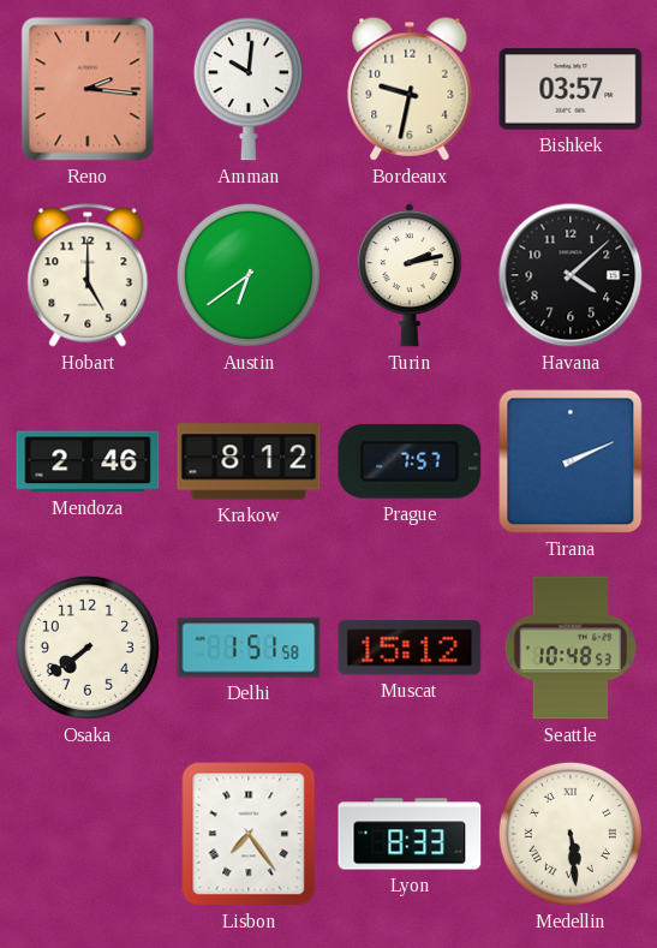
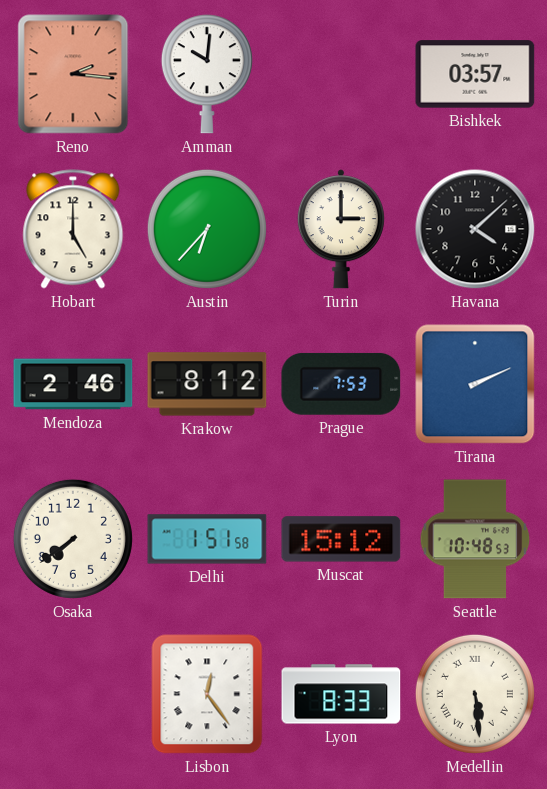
Bordeaux: 9:32 -> none (410, 89)
Austin: 6:39 -> 6:37 (207, 229)
Turin: 2:13 -> 3:00 (341, 229)
Prague: 7:57 -> 7:53 (341, 384)
Lisbon: 7:24 -> 12:24 (207, 694)
